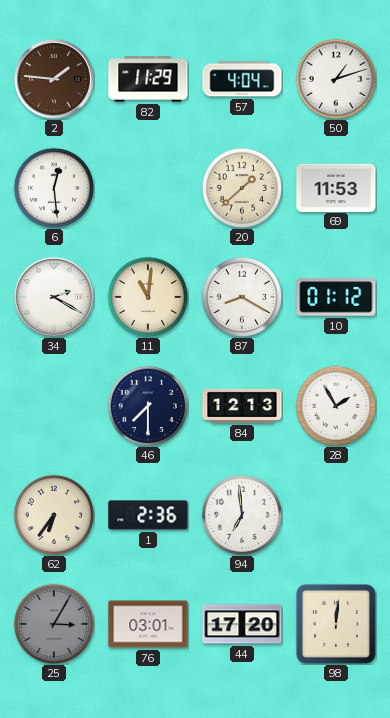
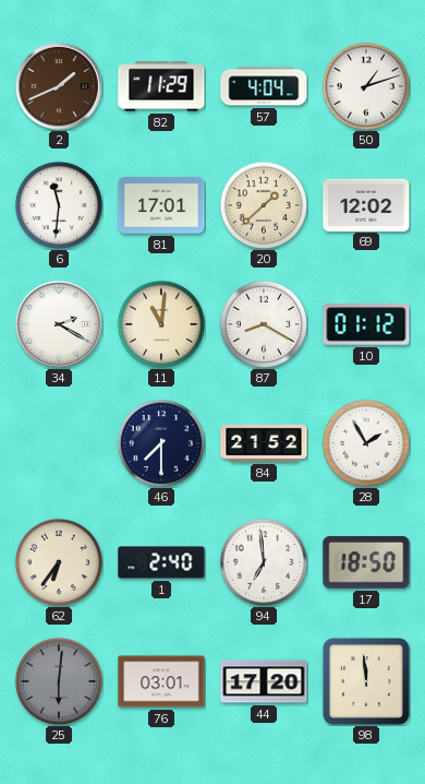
2: 1:46 -> 1:41 (59, 86)
6: 12:29 -> 11:31 (59, 205)
81: none -> 17:01 (161, 205)
69: 11:53 -> 12:02 (366, 204)
84: 12:13 -> 21:52 (264, 443)
1: 2:36 -> 2:40 (161, 562)
17: none -> 18:50 (366, 563)
25: 3:05 -> 6:01 (59, 681)
98: 12:01 -> 11:59 (366, 681)
